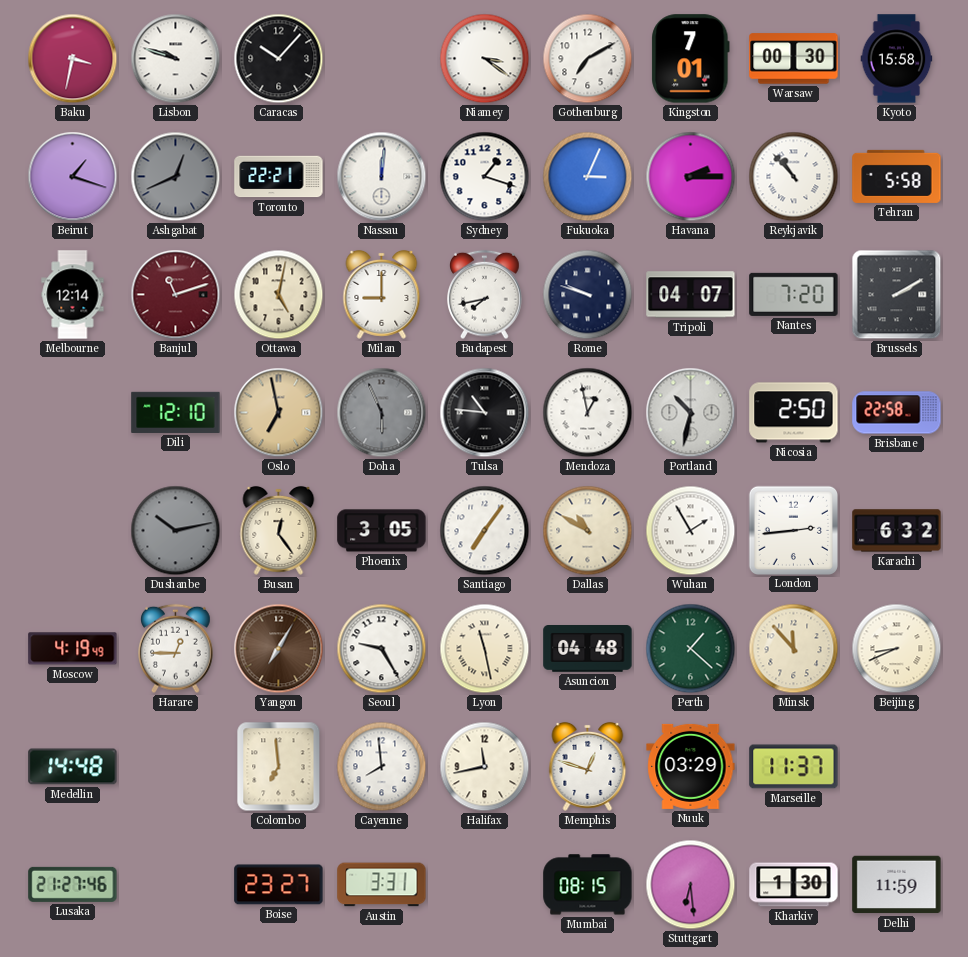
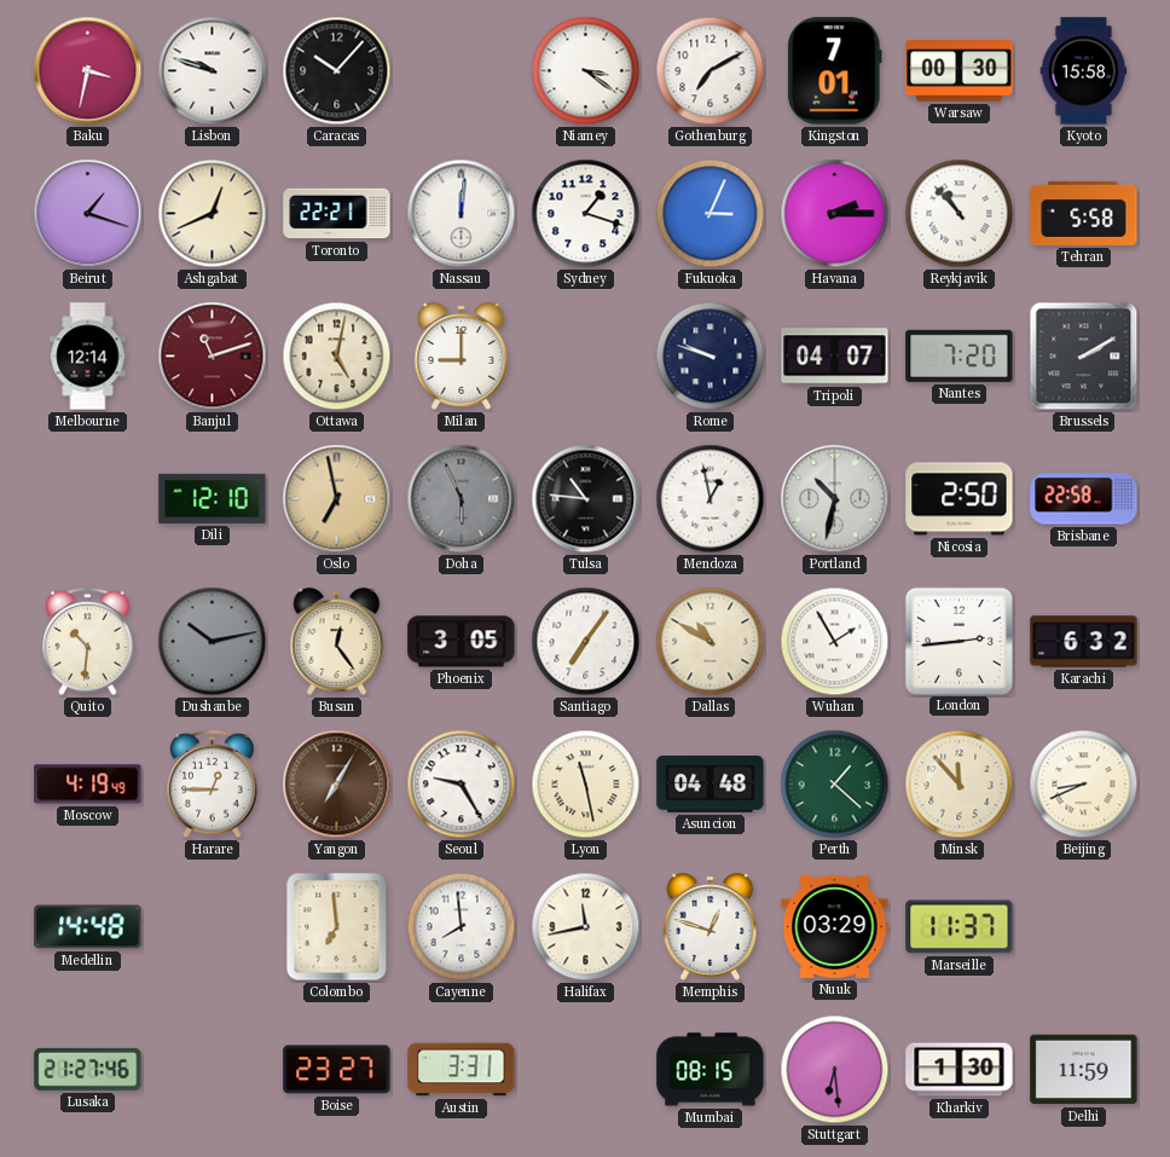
Ashgabat dial: grey -> cream (213, 214)
Budapest: 7:43 -> none (485, 295)
Quito: none -> 10:31 (88, 642)
